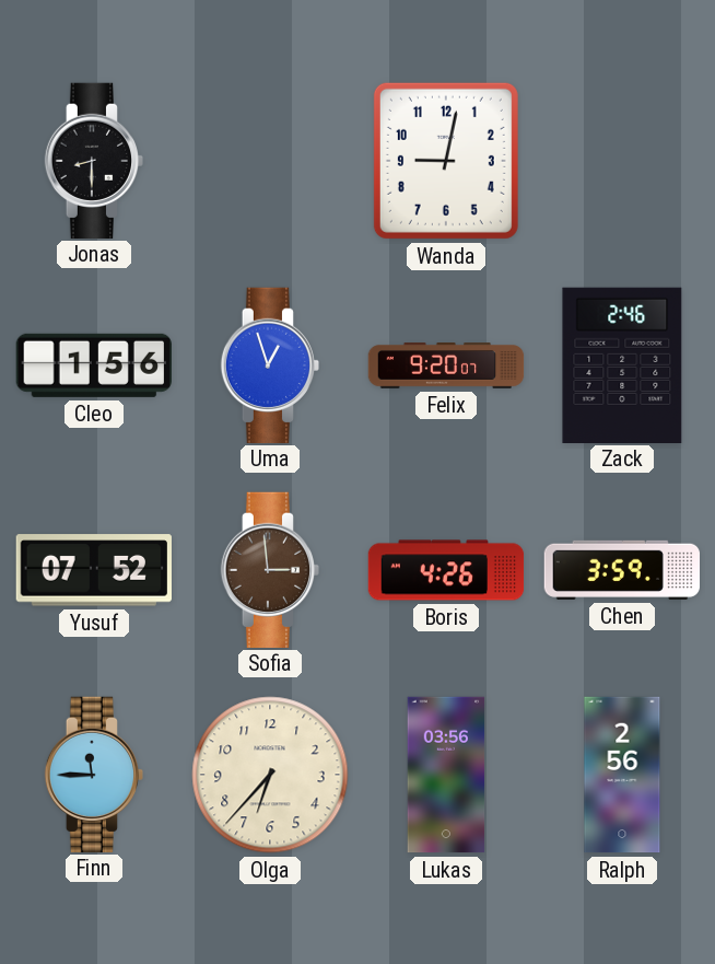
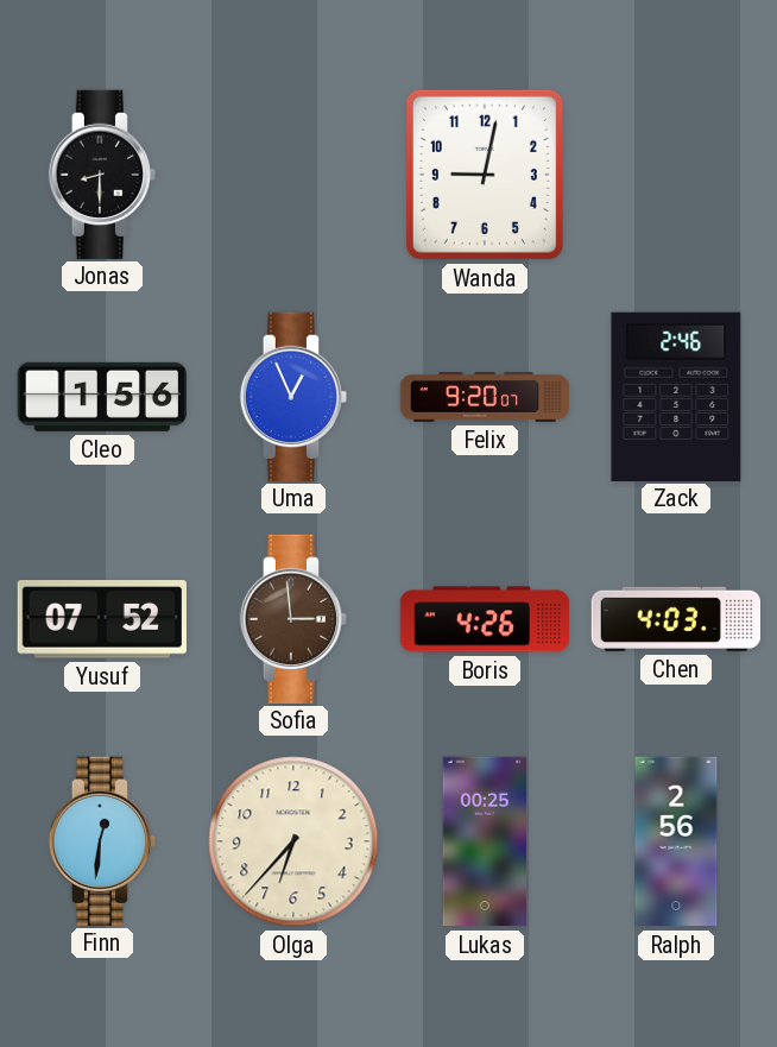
Uma: 12:57 -> 12:56 (292, 396)
Chen: 3:59 -> 4:03 (675, 619)
Finn: 11:45 -> 12:31 (101, 840)
Lukas: 03:56 -> 00:25 (485, 841)
